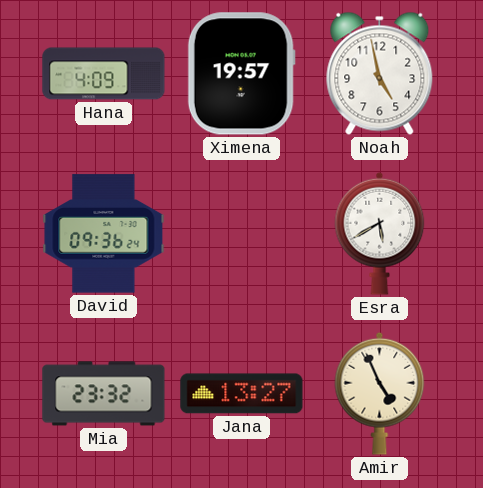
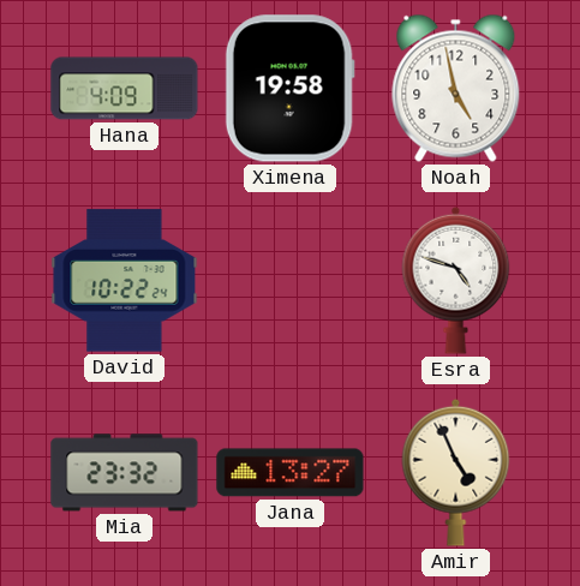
Ximena: 19:57 -> 19:58 (289, 89)
David: 09:36 -> 10:22 (125, 281)
Esra: 5:40 -> 4:48 (456, 280)
